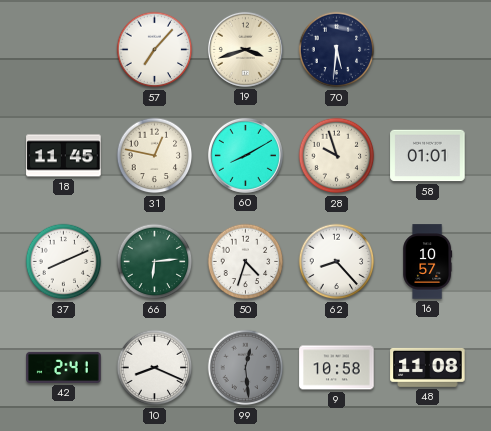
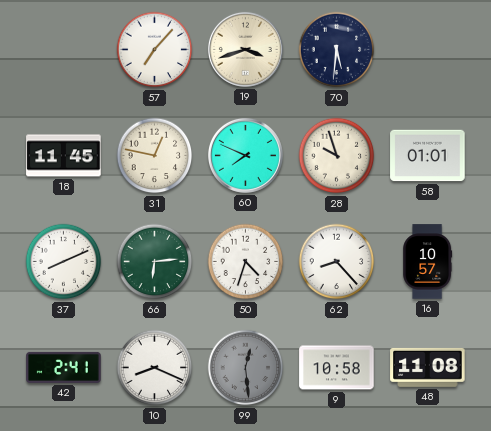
60: 8:10 -> 7:49 (245, 155)
